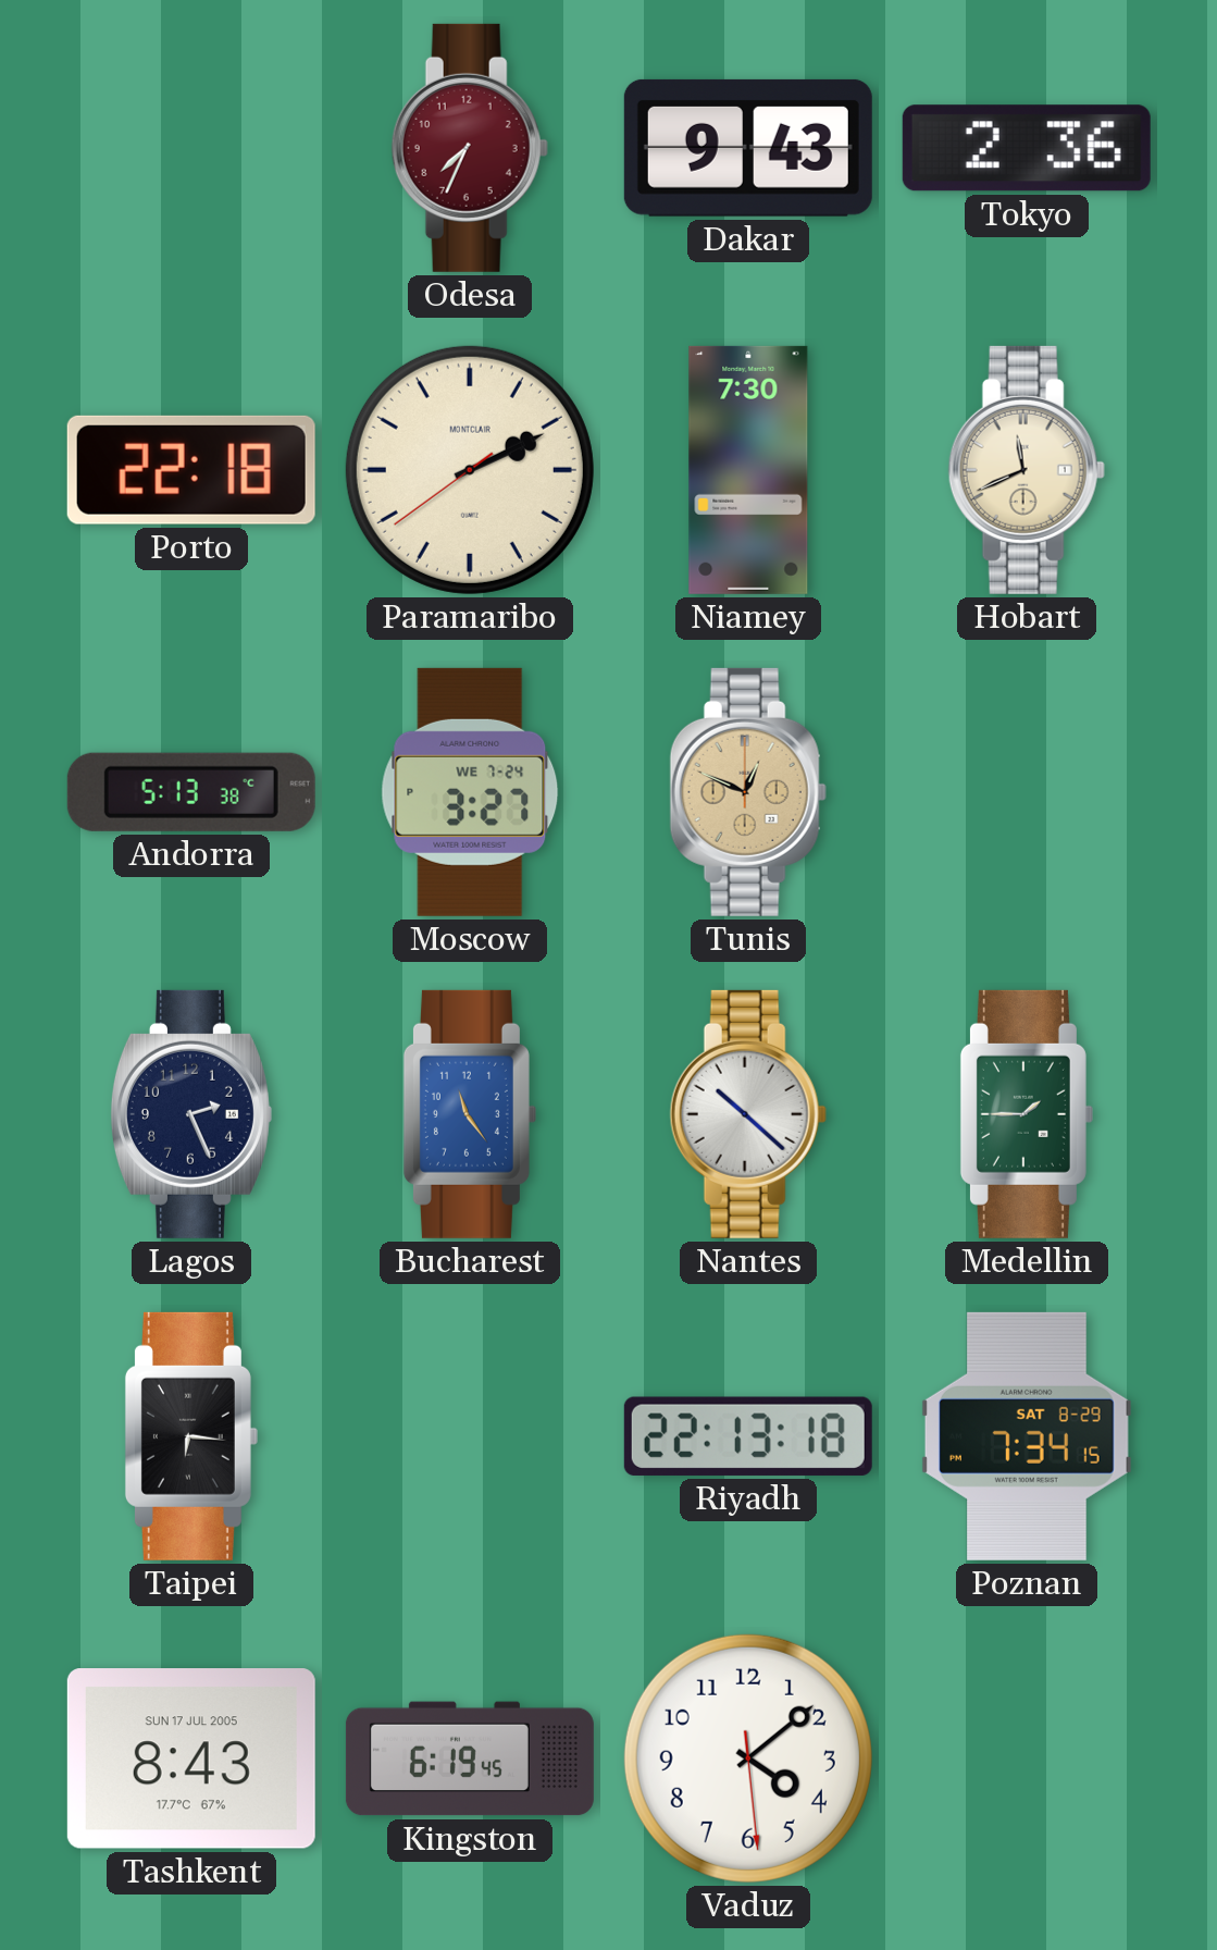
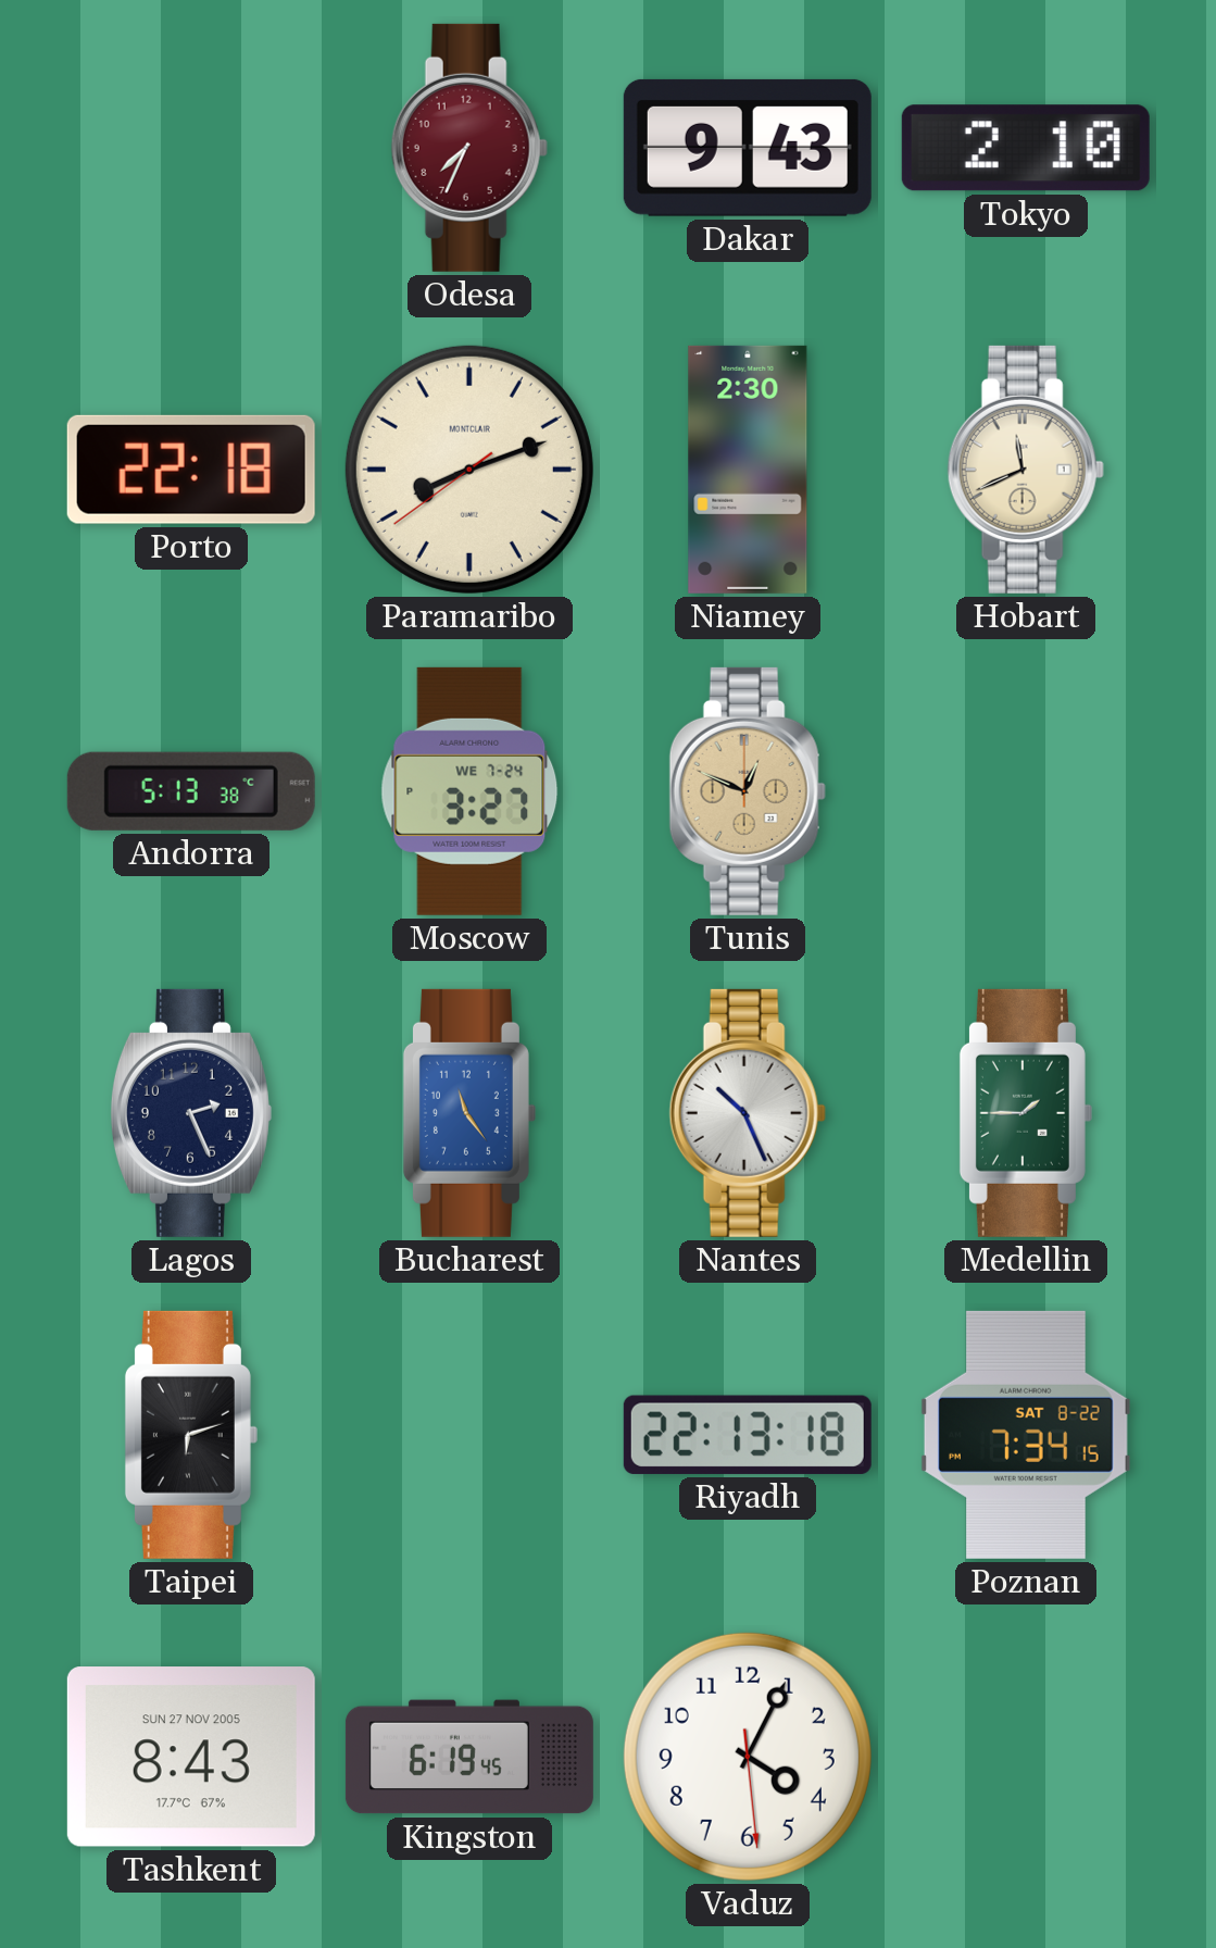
Tokyo: 2:36 -> 2:10 (1026, 148)
Paramaribo: 2:10 -> 8:11 (469, 470)
Niamey: 7:30 -> 2:30 (748, 470)
Nantes: 10:22 -> 10:26 (748, 1113)
Taipei: 6:16 -> 6:12 (191, 1435)
Poznan date: SAT 8-29 -> SAT 8-22 (1026, 1435)
Tashkent date: SUN 17 JUL 2005 -> SUN 27 NOV 2005 (191, 1757)
Vaduz: 4:08 -> 4:04 (748, 1757)
